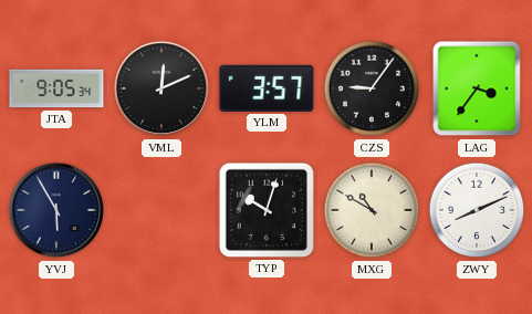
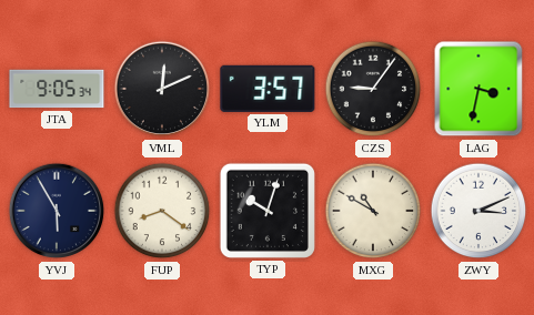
LAG: 3:36 -> 3:32 (478, 89)
FUP: none -> 8:21 (162, 211)
ZWY: 8:11 -> 3:11 (478, 211)
